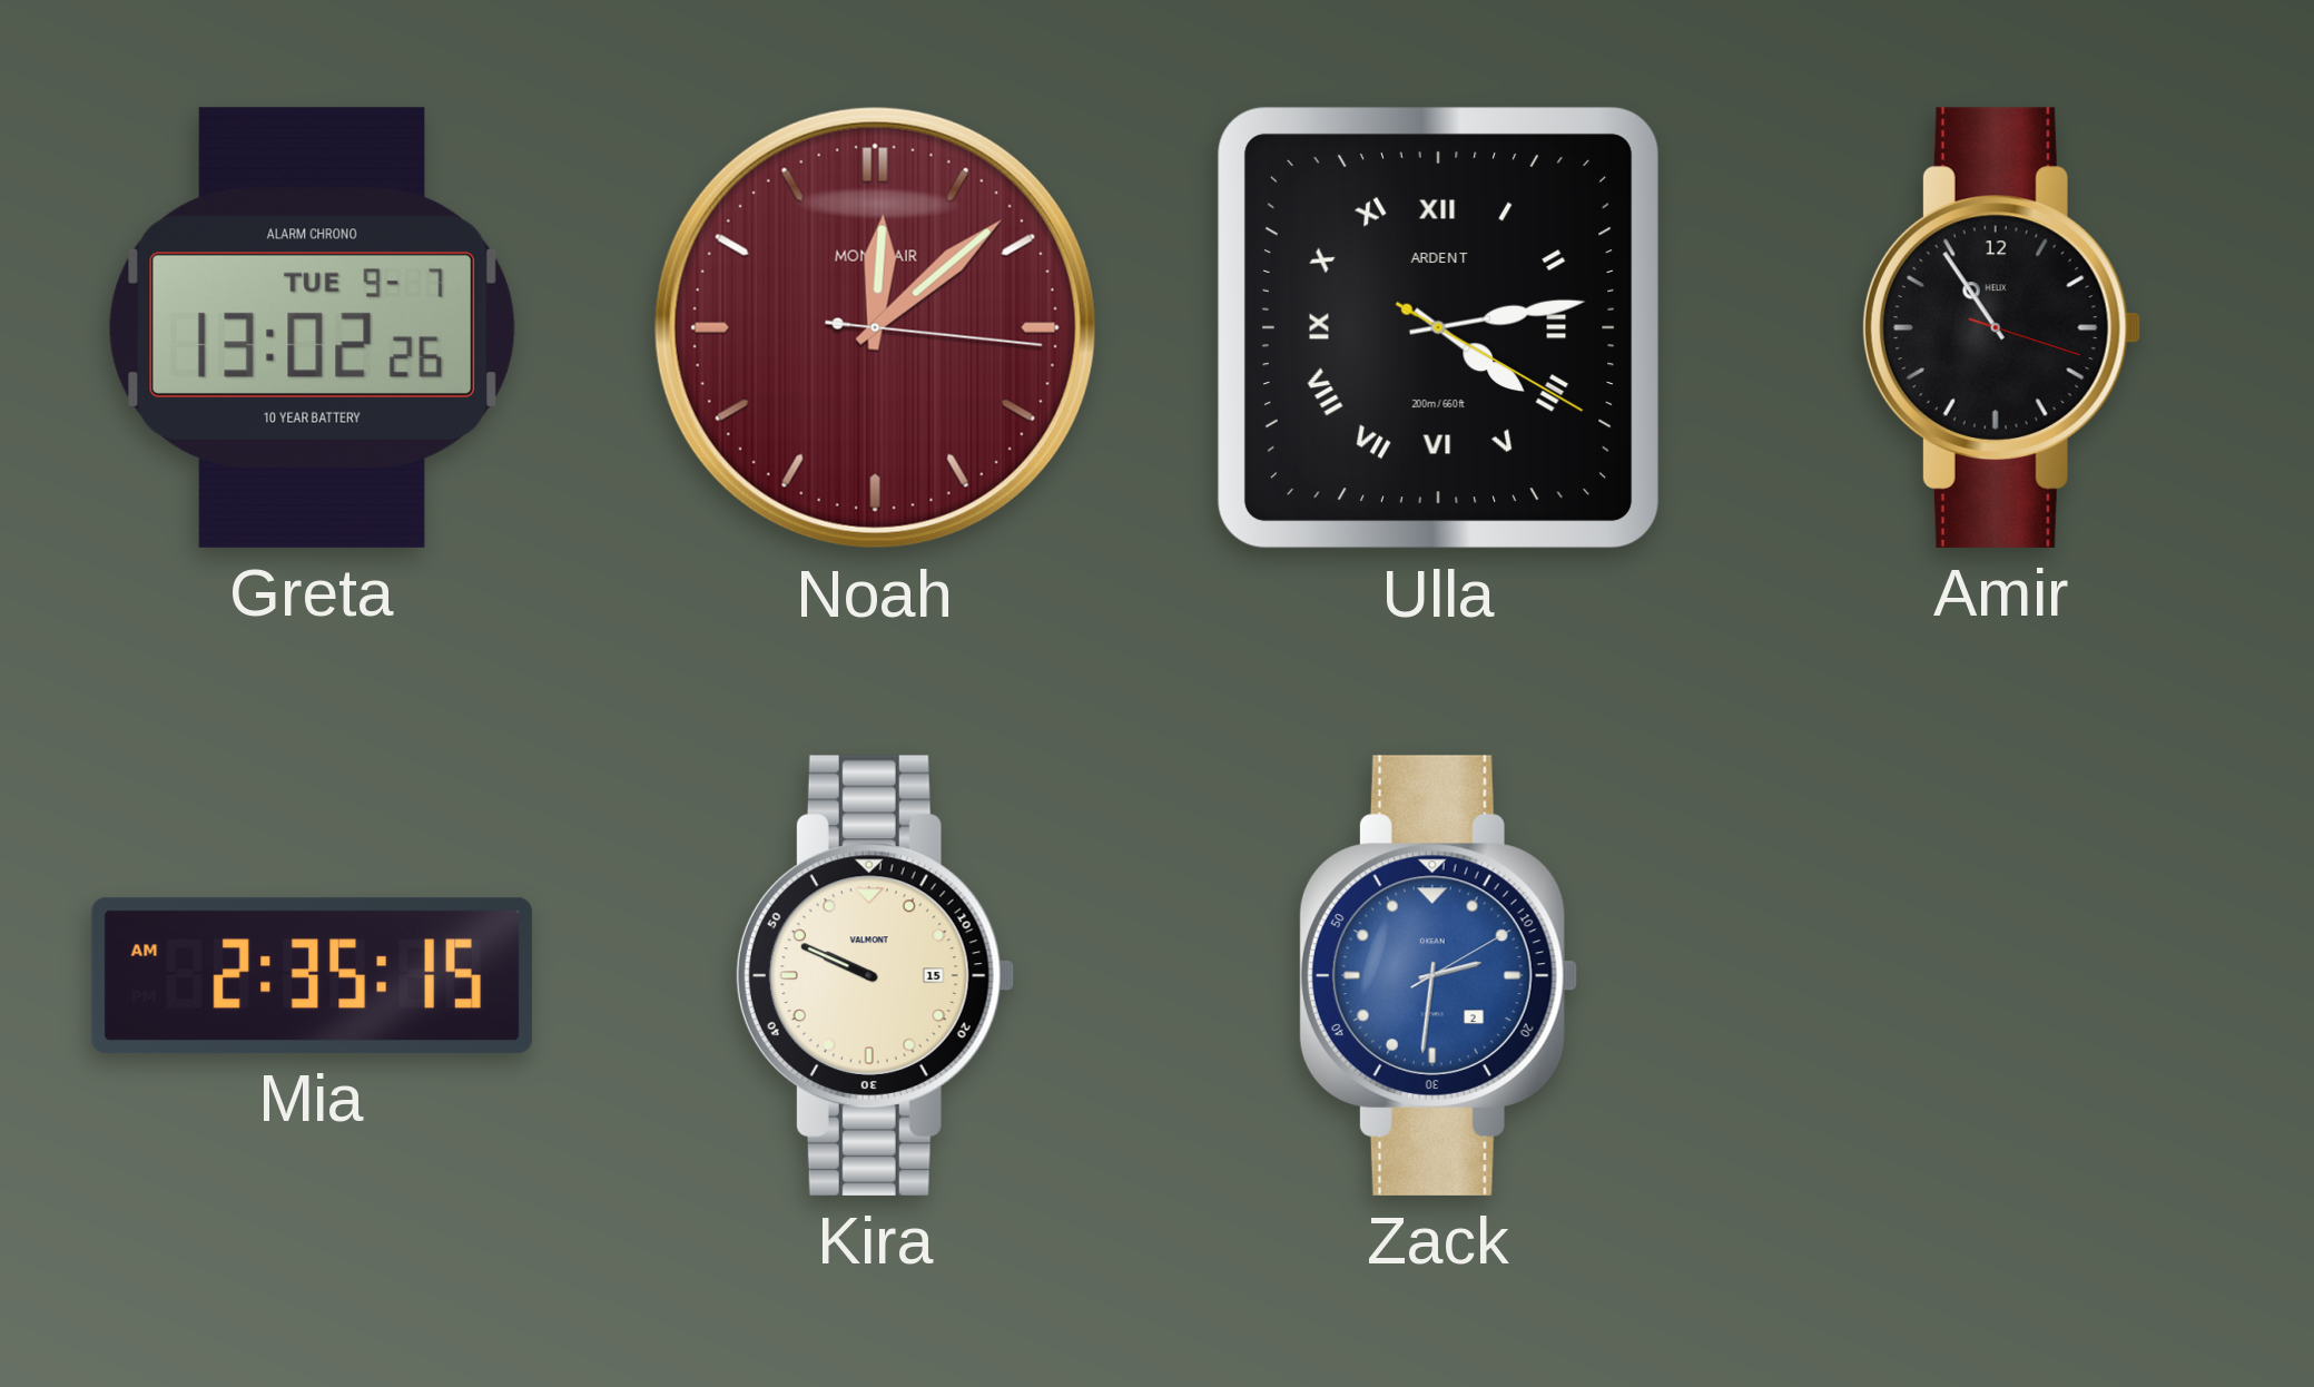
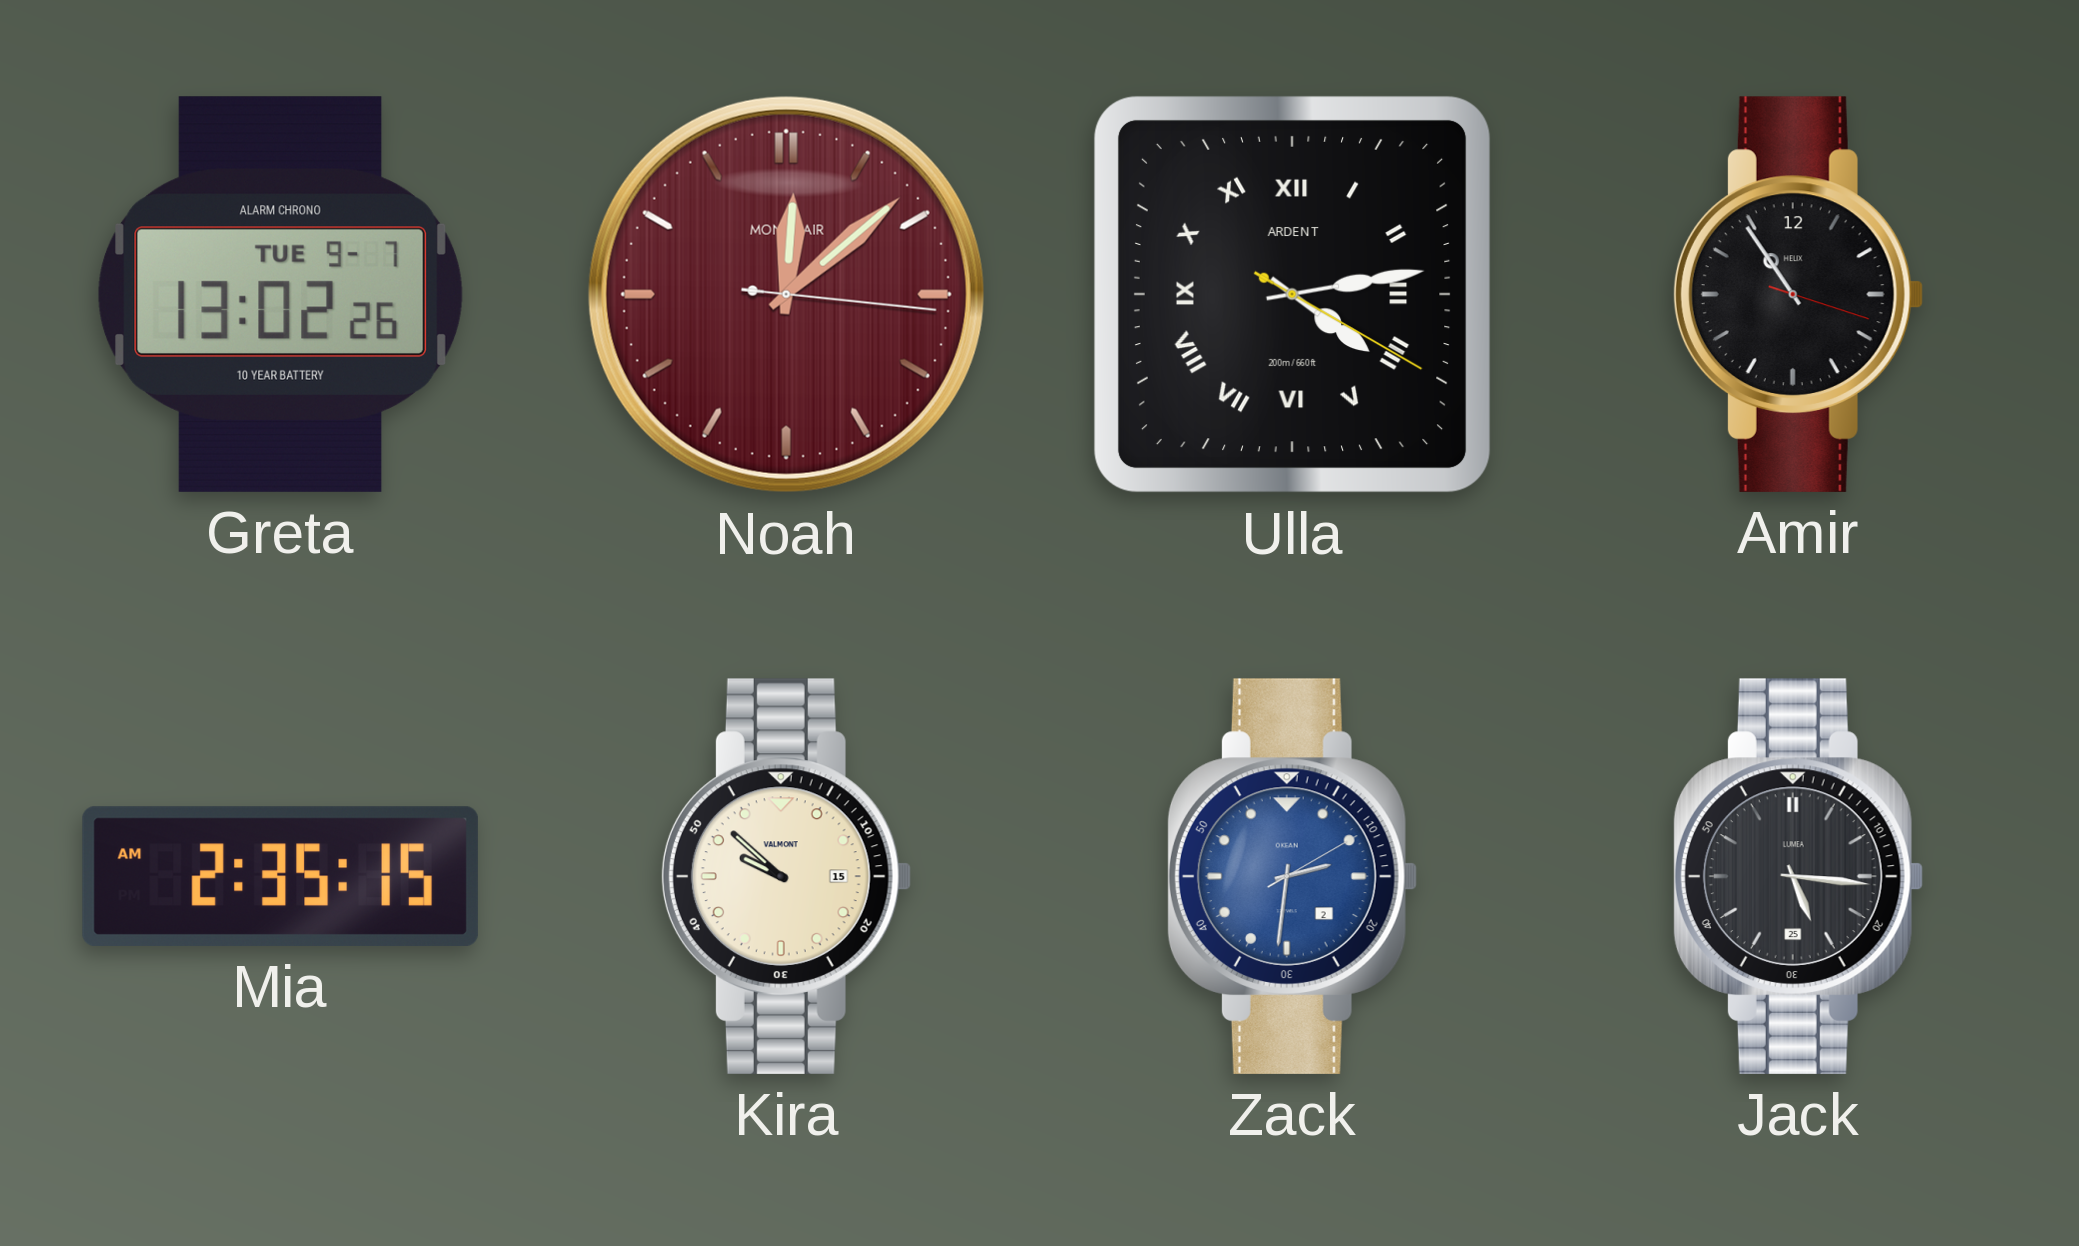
Kira: 9:49 -> 9:52 (786, 876)
Jack: none -> 5:16 (1798, 876)
